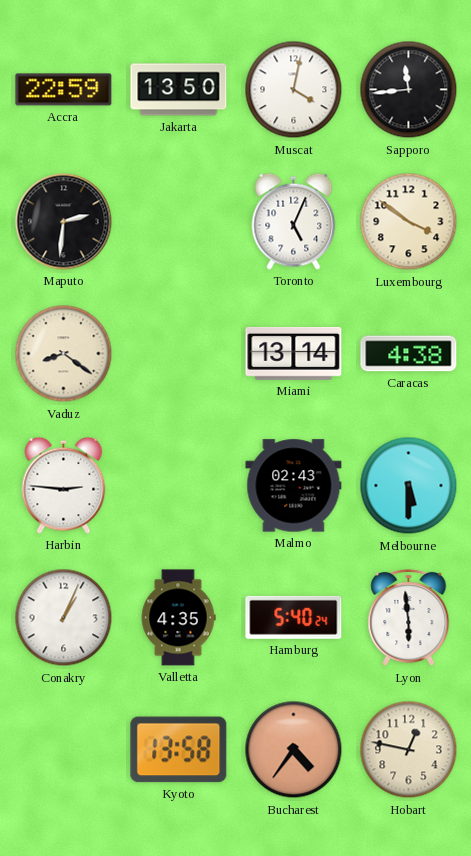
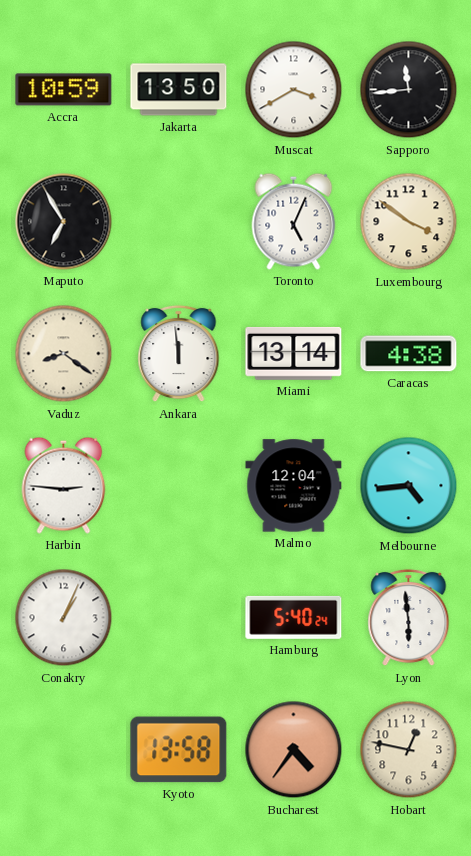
Accra: 22:59 -> 10:59 (64, 90)
Muscat: 4:02 -> 3:40 (294, 90)
Maputo: 2:31 -> 6:55 (64, 222)
Ankara: none -> 11:59 (179, 354)
Malmo: 02:43 -> 12:04 (294, 486)
Melbourne: 5:30 -> 4:44 (409, 486)
Valletta: 4:35 -> none (178, 618)
